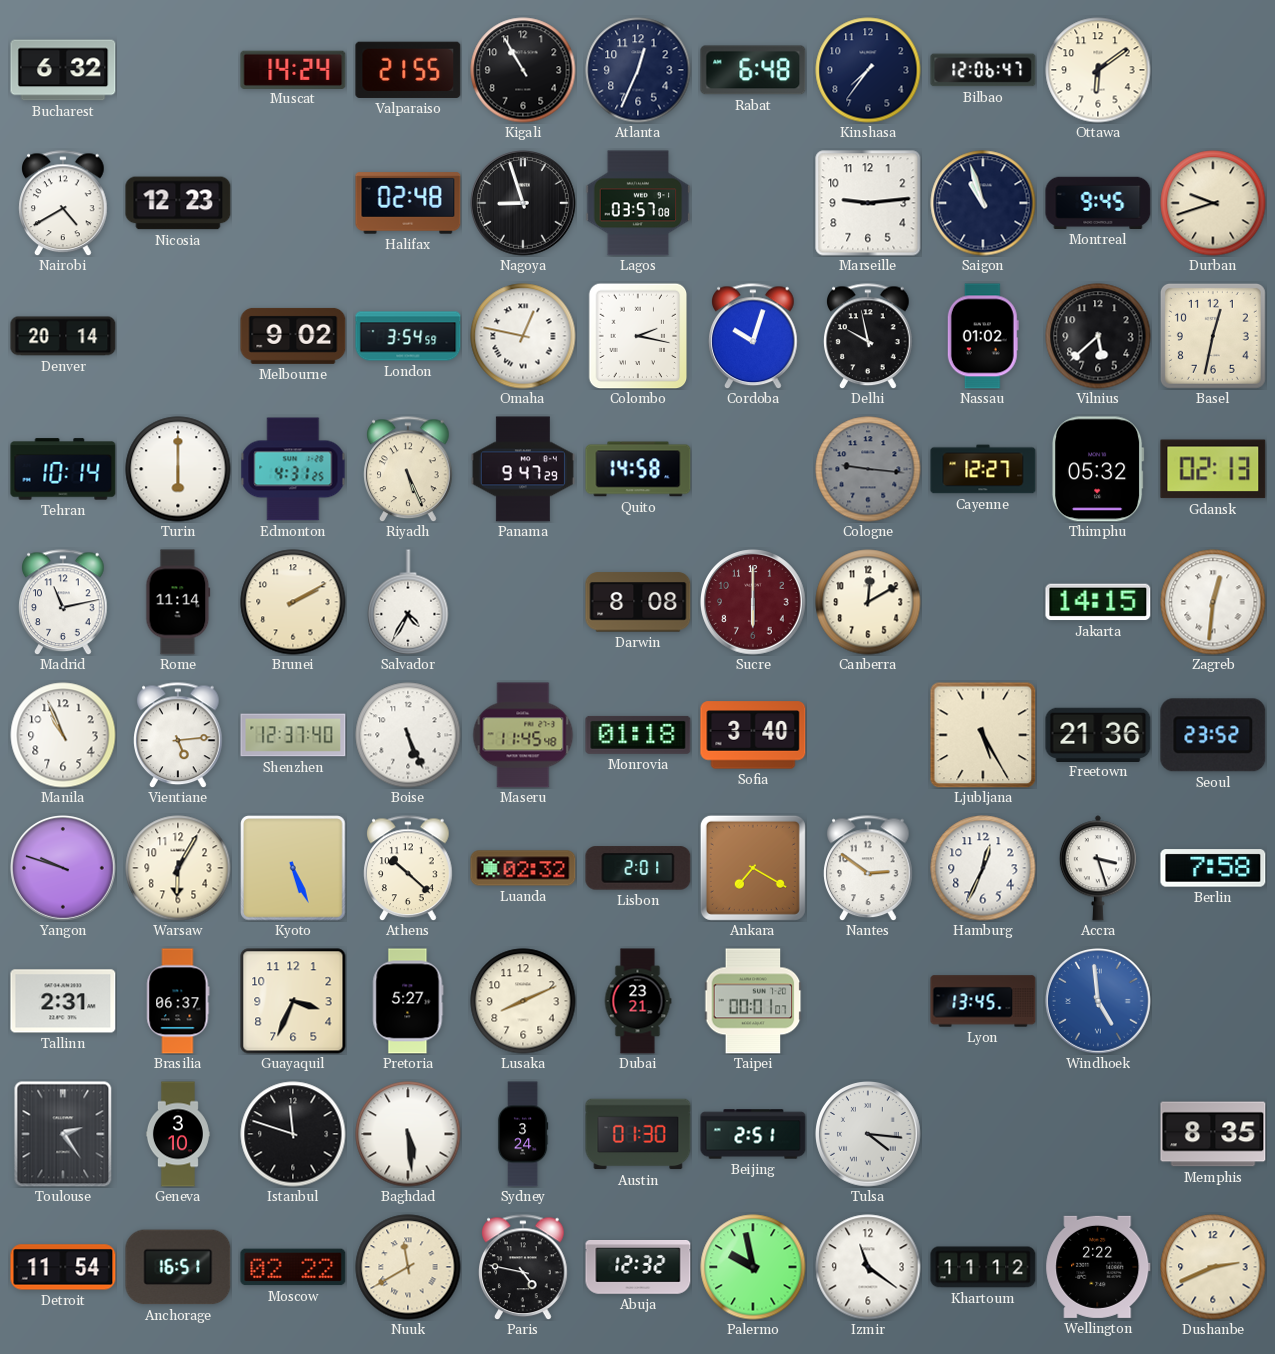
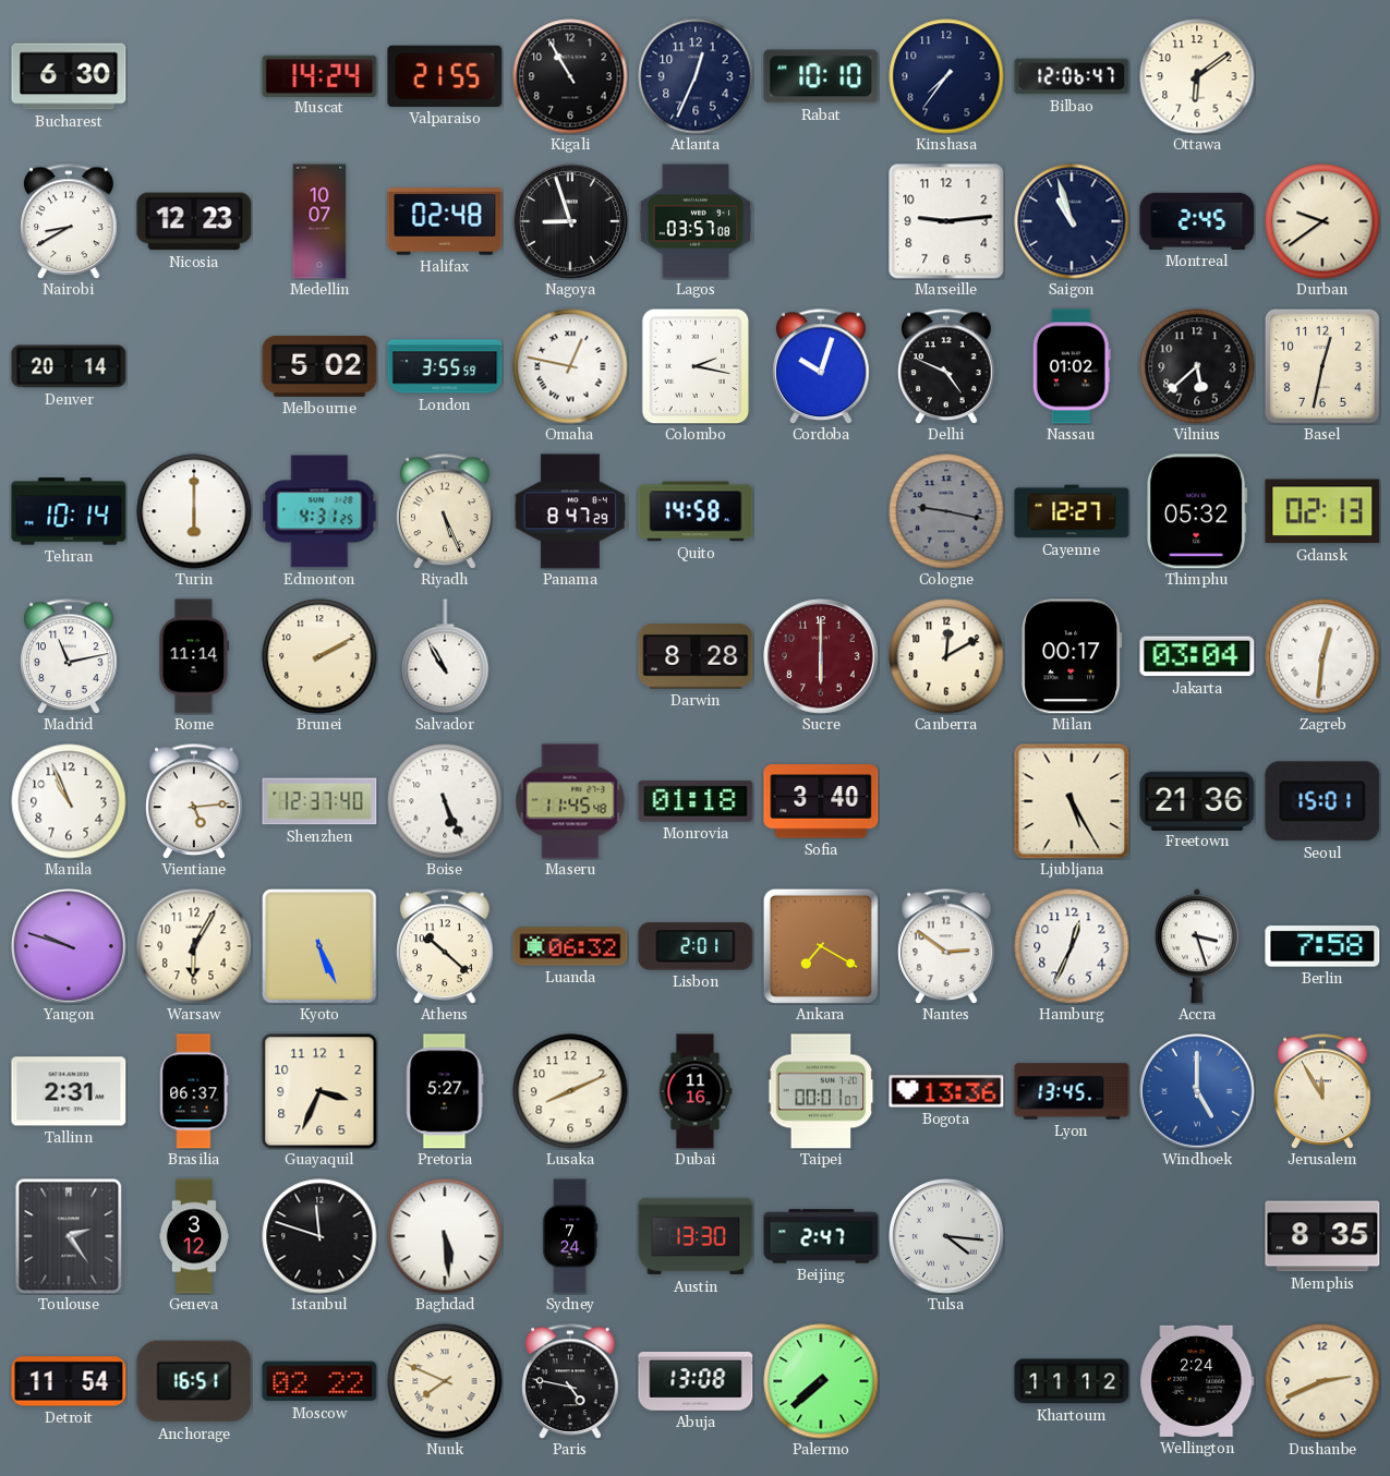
Bucharest: 6:32 -> 6:30 (69, 76)
Rabat: 6:48 -> 10:10 (821, 76)
Nairobi: 4:40 -> 8:40 (69, 221)
Medellin: none -> 10:07 (319, 221)
Montreal: 9:45 -> 2:45 (1197, 221)
Durban: 9:42 -> 9:39 (1322, 221)
Melbourne: 9:02 -> 5:02 (319, 366)
London: 3:54 -> 3:55 (445, 366)
Delhi: 9:58 -> 4:49 (946, 366)
Panama: 9:47 -> 8:47 (570, 511)
Cologne: 9:16 -> 9:17 (946, 511)
Salvador: 4:35 -> 10:55 (445, 656)
Darwin: 8:08 -> 8:28 (696, 656)
Milan: none -> 00:17 (1072, 656)
Jakarta: 14:15 -> 03:04 (1197, 656)
Seoul: 23:52 -> 15:01 (1322, 801)
Luanda: 02:32 -> 06:32 (570, 946)
Dubai: 23:21 -> 11:16 (696, 1091)
Bogota: none -> 13:36 (946, 1091)
Windhoek: 4:59 -> 5:00 (1198, 1092)
Jerusalem: none -> 11:55 (1322, 1091)
Geneva: 3:10 -> 3:12 (194, 1236)
Sydney: 3:24 -> 7:24 (570, 1236)
Austin: 01:30 -> 13:30 (696, 1236)
Beijing: 2:51 -> 2:47 (821, 1236)
Nuuk: 11:40 -> 7:49 (445, 1381)
Abuja: 12:32 -> 13:08 (696, 1382)
Palermo: 9:58 -> 7:38 (821, 1381)
Izmir: 11:21 -> none (868, 1267)
Wellington: 2:22 -> 2:24 (1197, 1381)
